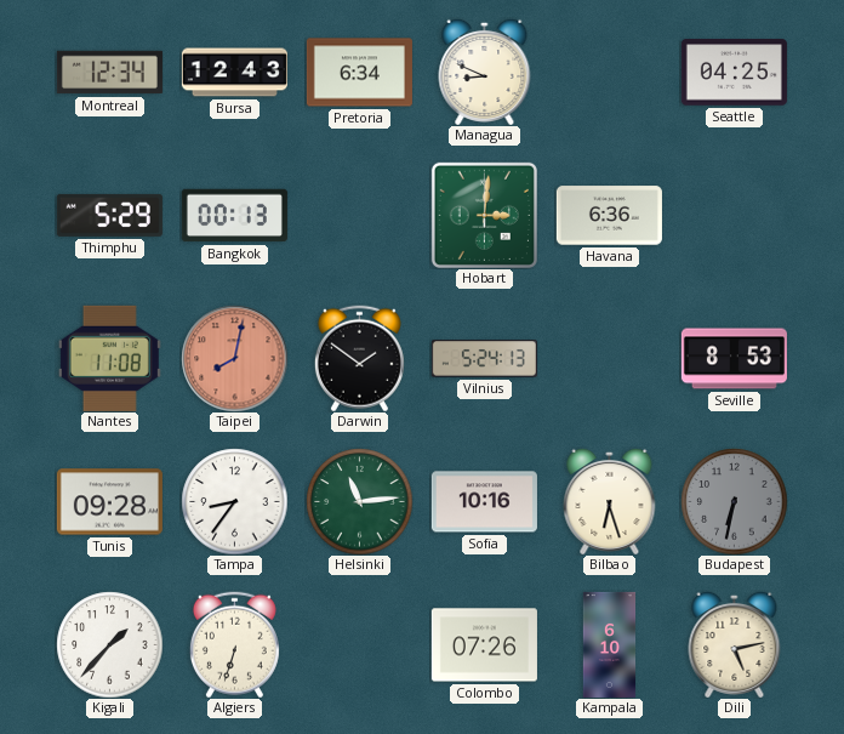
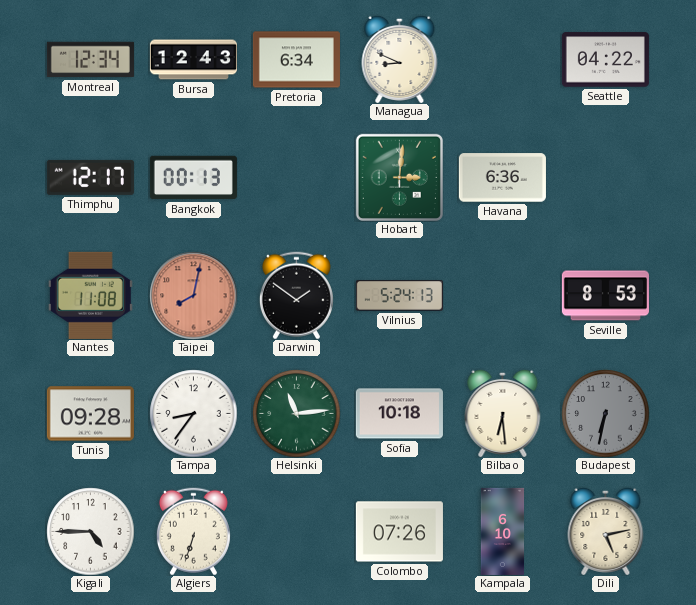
Seattle: 04:25 -> 04:22 (605, 60)
Thimphu: 5:29 -> 12:17 (90, 177)
Sofia: 10:16 -> 10:18 (399, 414)
Bilbao: 6:27 -> 6:29 (503, 413)
Kigali: 1:37 -> 4:45 (90, 531)
